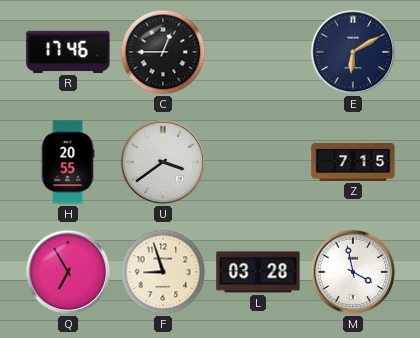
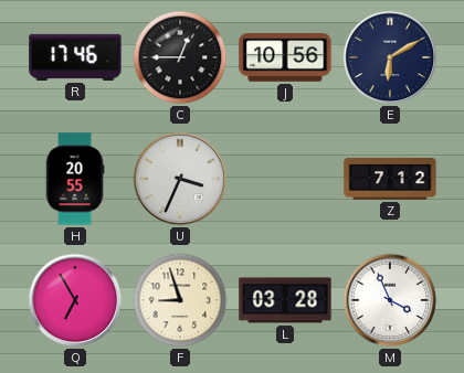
J: none -> 10:56 (285, 57)
U: 3:39 -> 3:34 (180, 179)
Z: 7:15 -> 7:12 (390, 179)
M: 3:58 -> 3:56 (390, 300)
